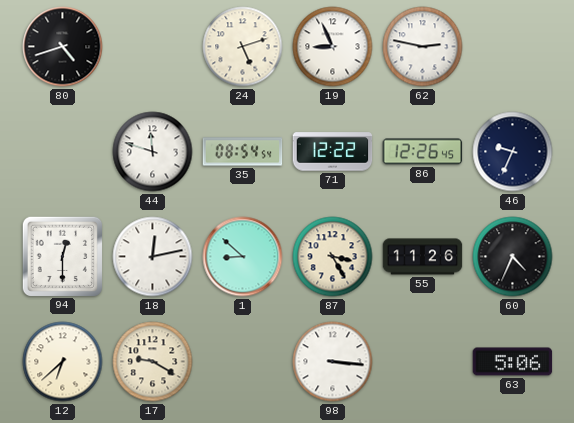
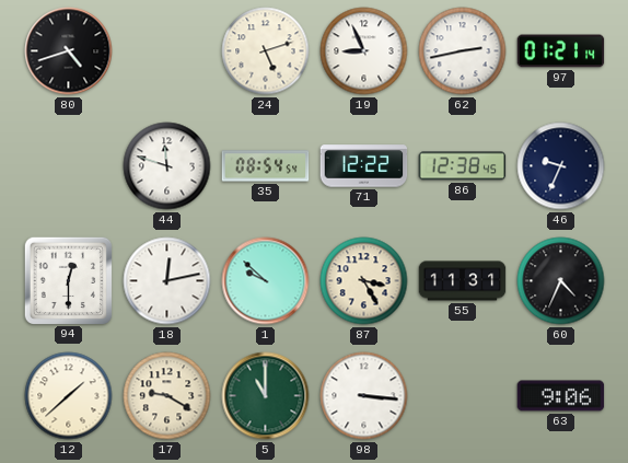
62: 2:47 -> 2:43 (463, 51)
97: none -> 01:21 (561, 51)
86: 12:26 -> 12:38 (463, 166)
1: 8:52 -> 9:52 (266, 281)
55: 11:26 -> 11:31 (463, 281)
12: 6:38 -> 1:38 (69, 396)
5: none -> 11:00 (266, 396)
63: 5:06 -> 9:06 (561, 396)
